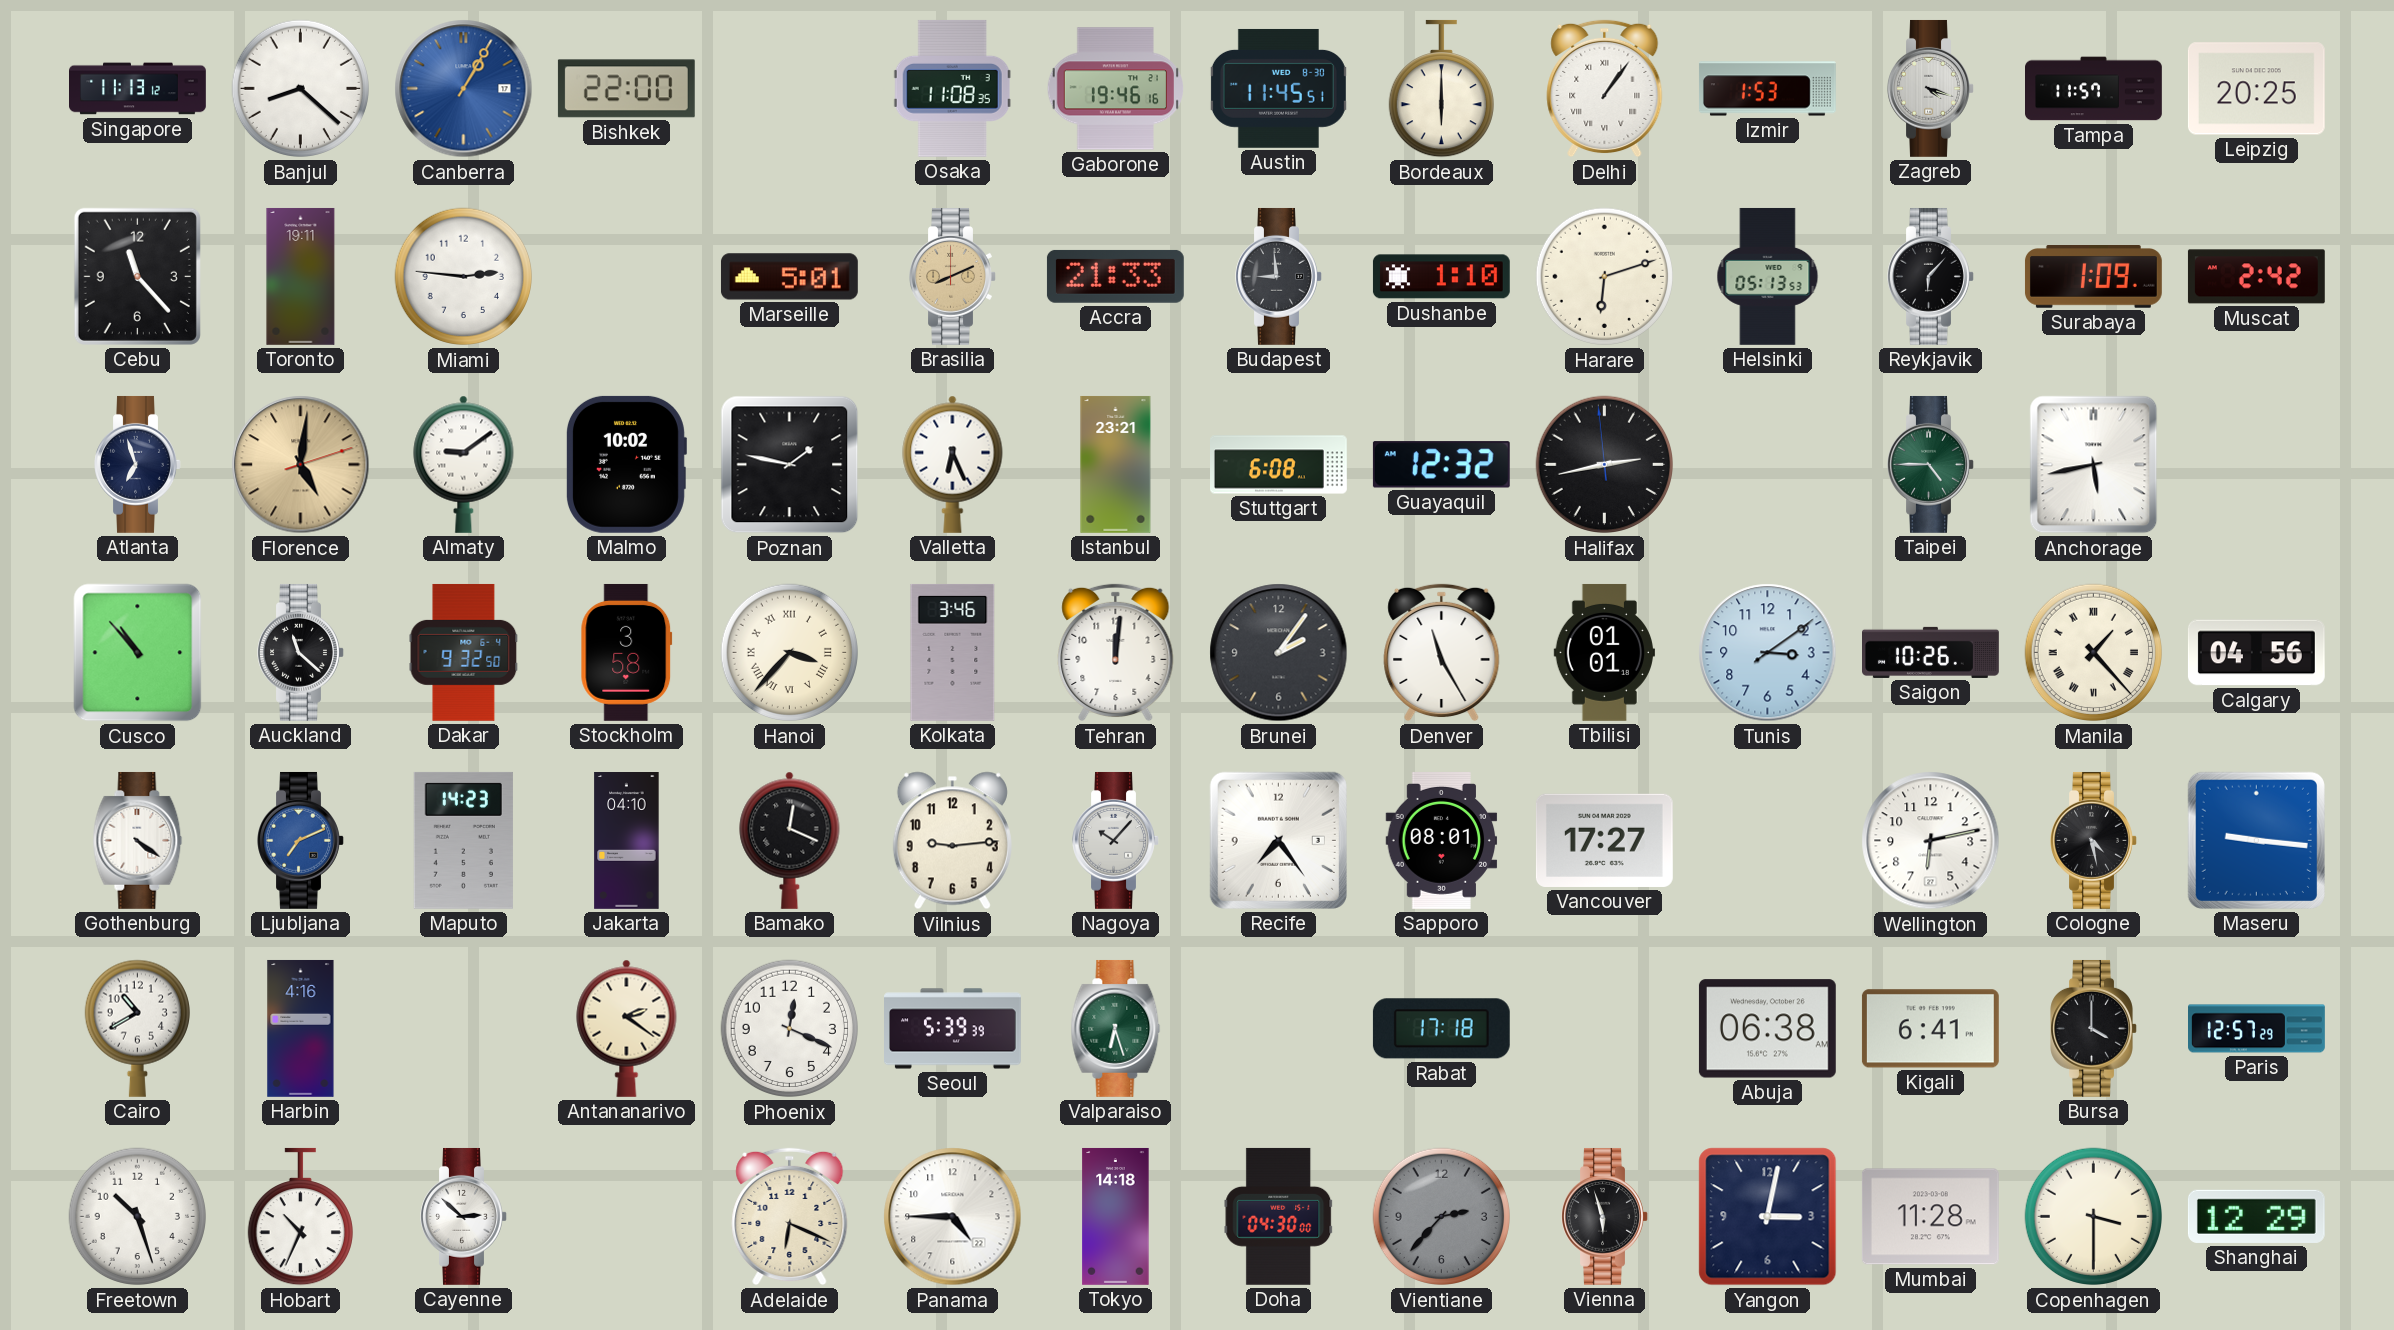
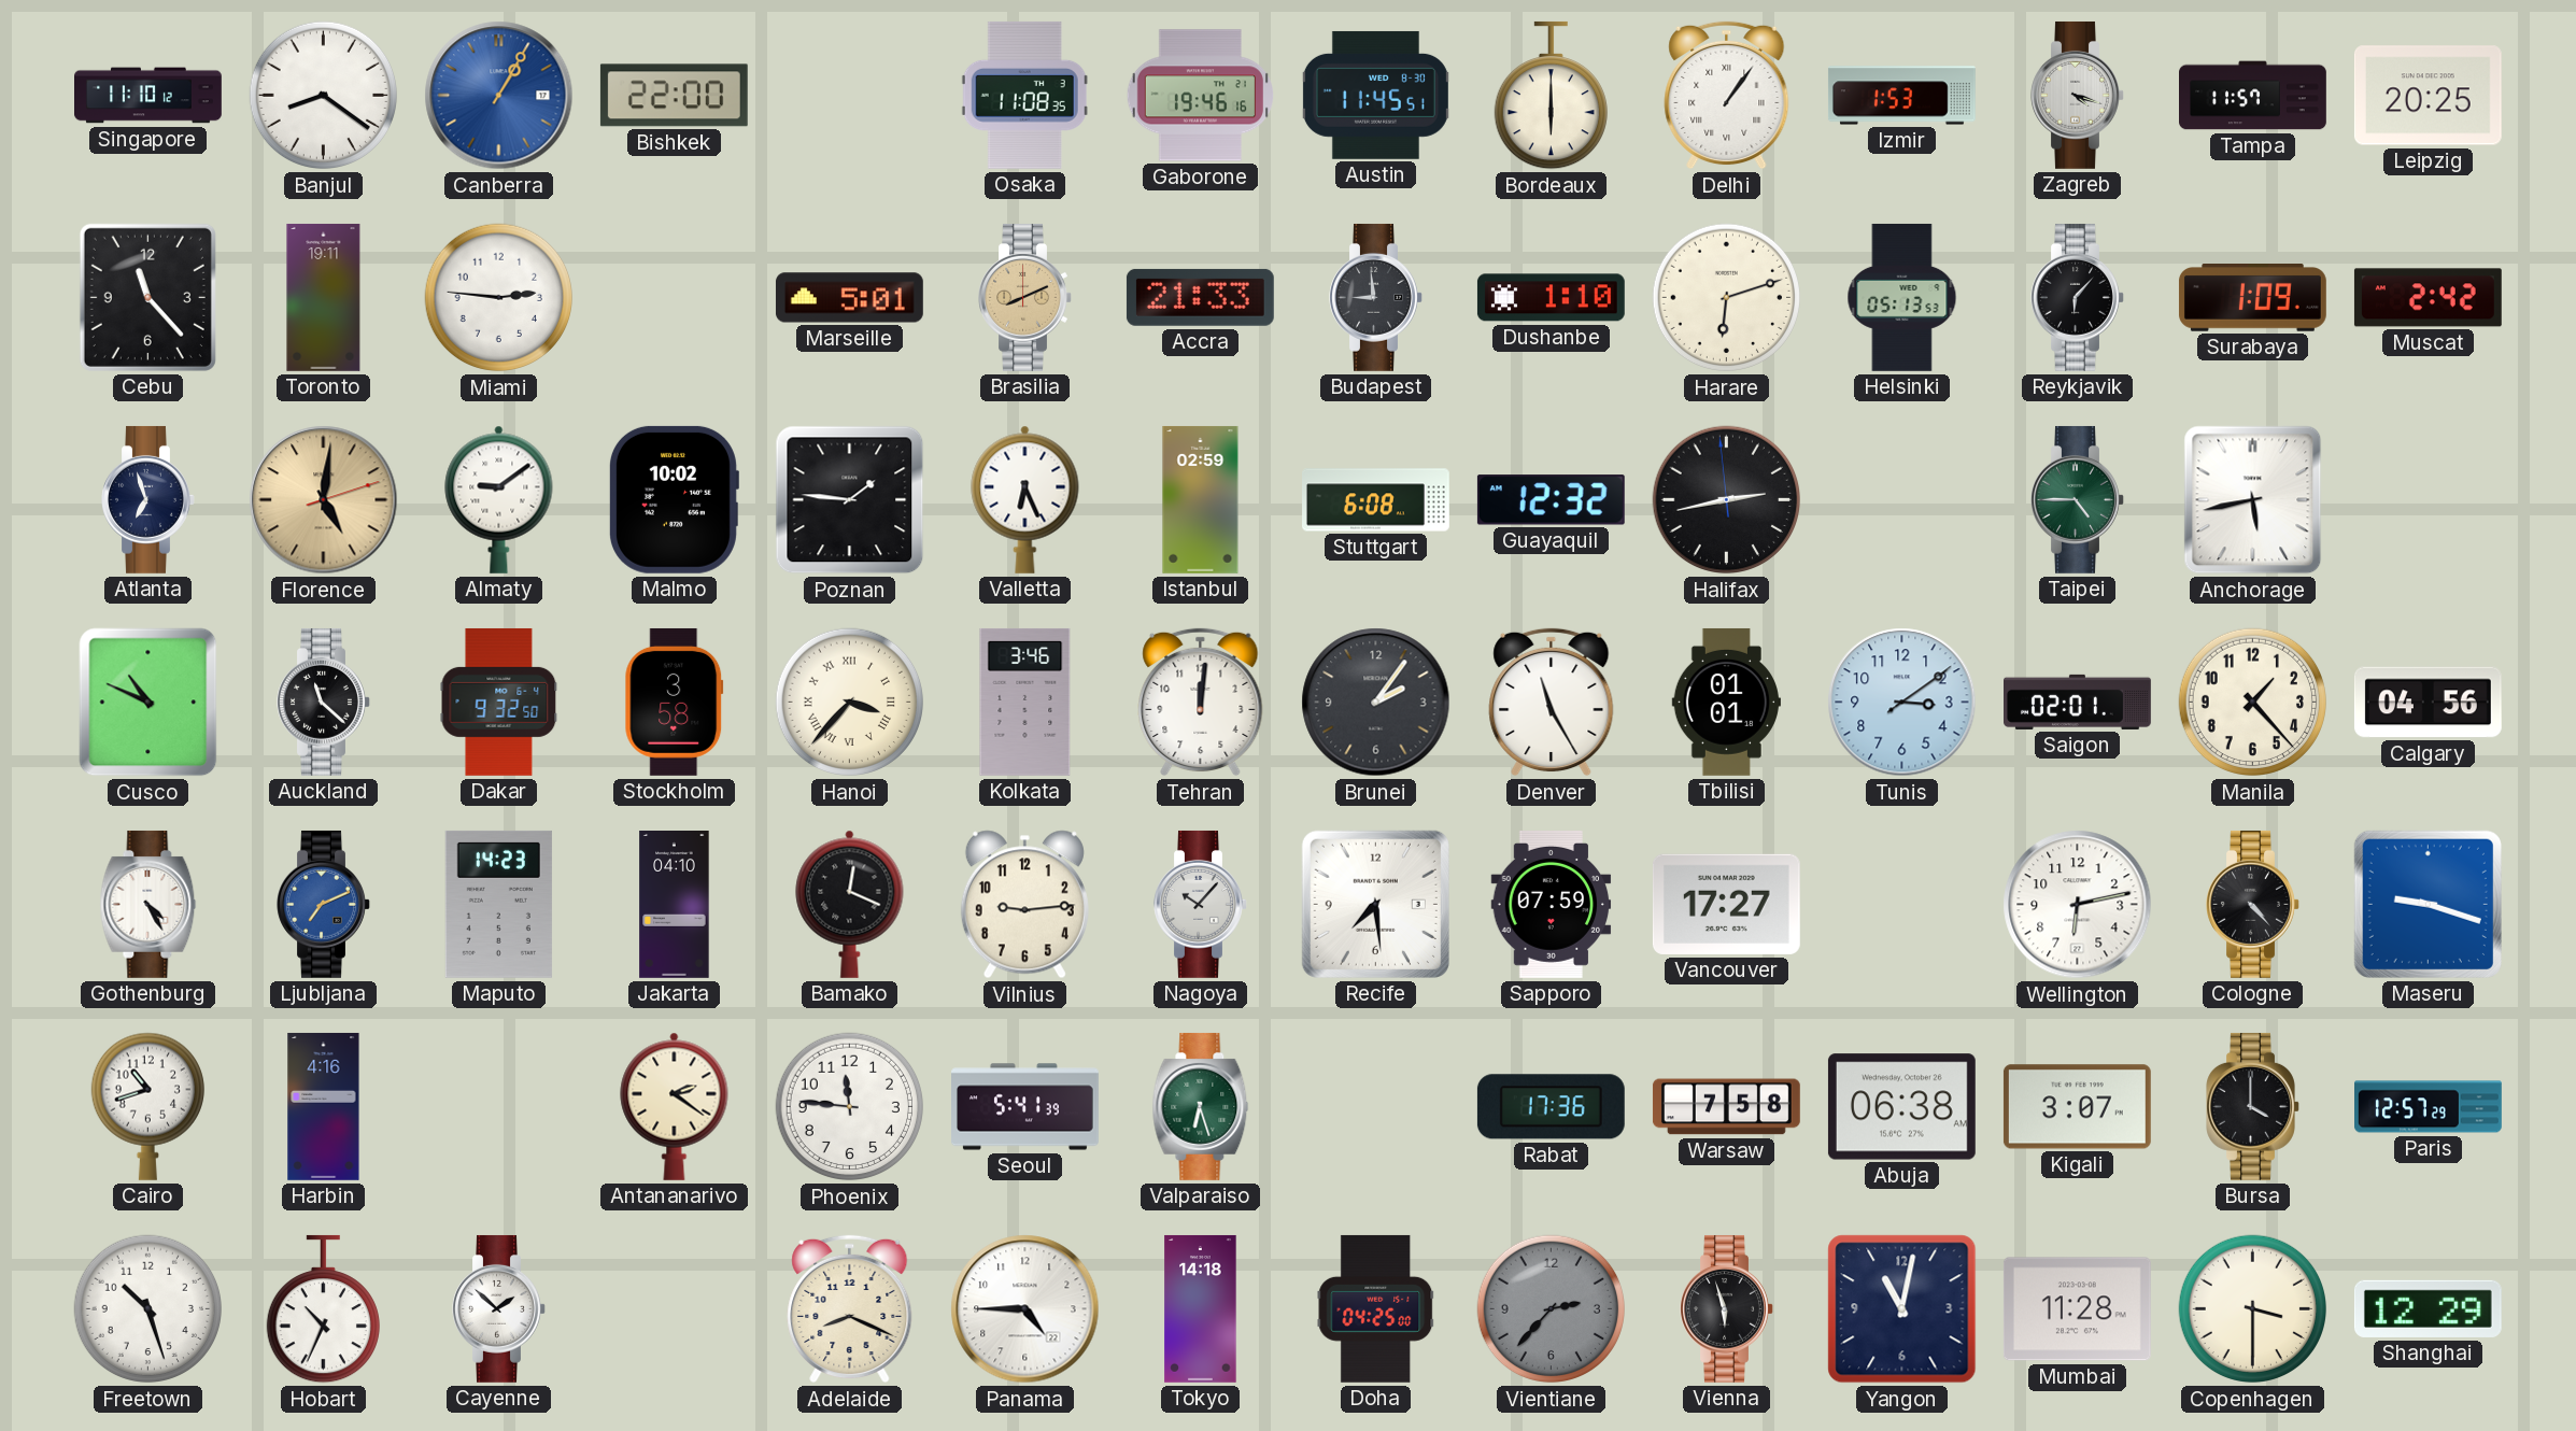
Singapore: 11:13 -> 11:10 (148, 96)
Banjul: 8:22 -> 8:21 (324, 96)
Poznan: 1:47 -> 1:46 (850, 500)
Istanbul: 23:21 -> 02:59 (1201, 499)
Cusco: 10:53 -> 10:49 (148, 703)
Saigon: 10:26 -> 02:01 (2078, 702)
Manila numerals: Roman -> Arabic (2253, 703)
Gothenburg: 4:21 -> 4:25 (148, 904)
Recife: 7:24 -> 7:29 (1375, 904)
Sapporo: 08:01 -> 07:59 (1552, 904)
Cologne: 4:28 -> 4:23 (2253, 904)
Maseru: 9:16 -> 9:18 (2428, 904)
Cairo: 10:40 -> 10:42 (147, 1106)
Phoenix: 12:19 -> 11:46 (850, 1107)
Seoul: 5:39 -> 5:41 (1025, 1107)
Rabat: 17:18 -> 17:36 (1551, 1107)
Warsaw: none -> 7:58 (1726, 1107)
Kigali: 6:41 -> 3:07 (2077, 1107)
Cayenne: 2:52 -> 1:52 (499, 1308)
Adelaide: 6:19 -> 8:19 (850, 1309)
Doha: 04:30 -> 04:25 (1376, 1308)
Yangon: 3:02 -> 11:02 (1902, 1309)
